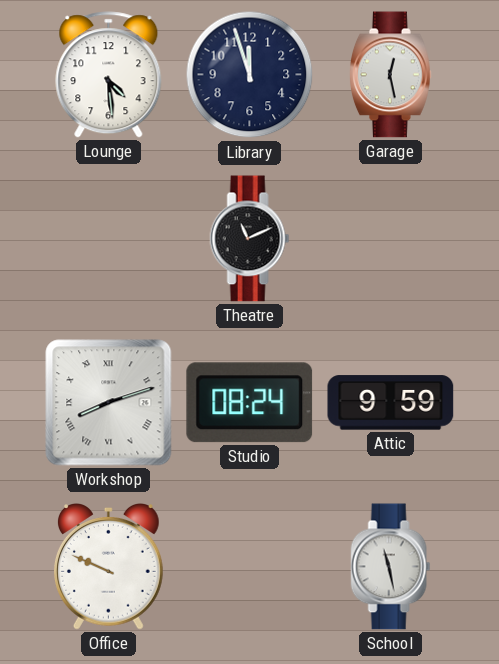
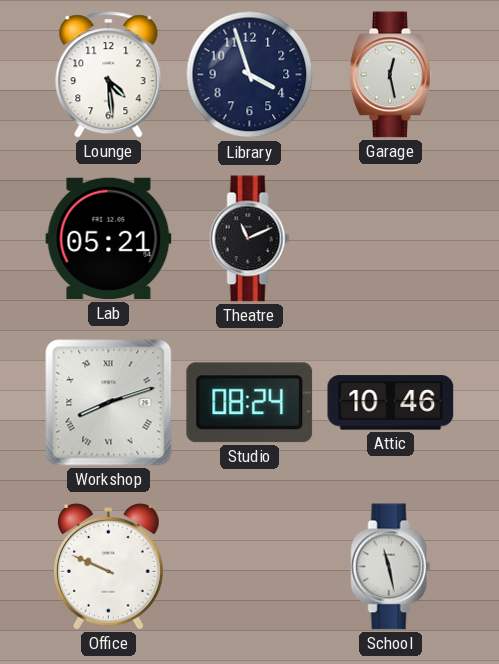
Library: 11:57 -> 3:57 (250, 75)
Lab: none -> 05:21 (109, 239)
Attic: 9:59 -> 10:46 (391, 403)
